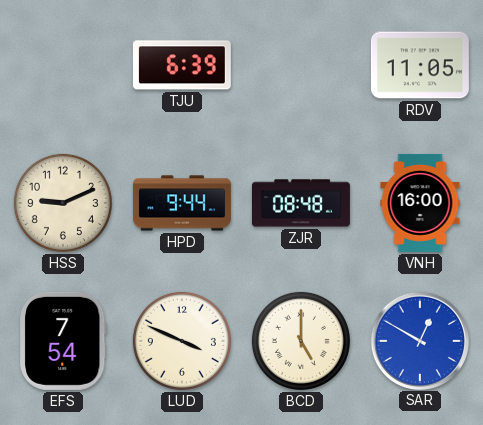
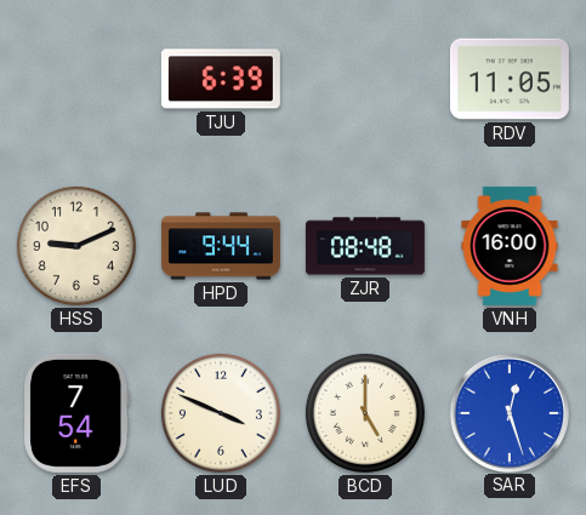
SAR: 12:50 -> 12:27 (508, 412)
